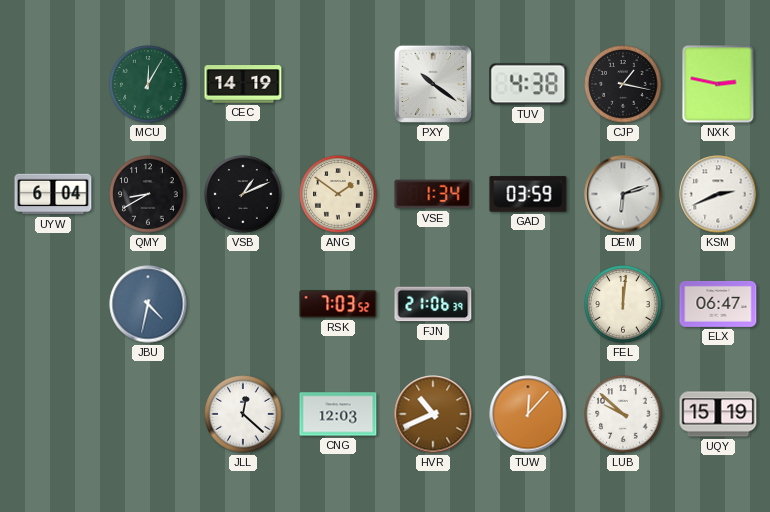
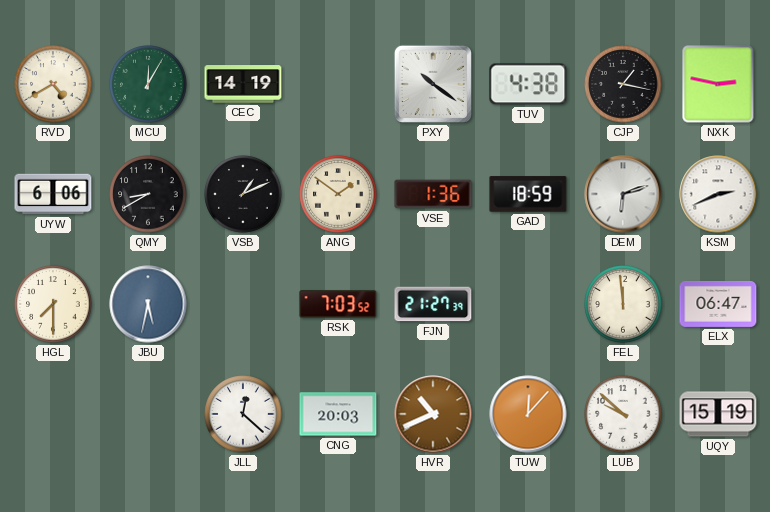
RVD: none -> 4:40 (53, 84)
UYW: 6:04 -> 6:06 (53, 194)
VSE: 1:34 -> 1:36 (433, 194)
GAD: 03:59 -> 18:59 (528, 194)
HGL: none -> 7:30 (53, 304)
JBU: 4:32 -> 5:32 (148, 304)
FJN: 21:06 -> 21:27 (433, 304)
FEL: 12:01 -> 11:59 (623, 304)
CNG: 12:03 -> 20:03 (338, 414)
